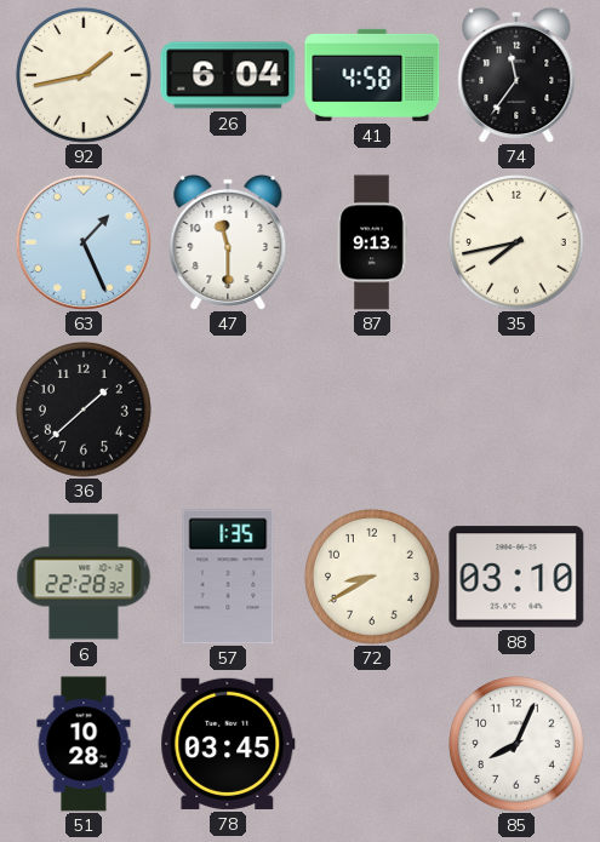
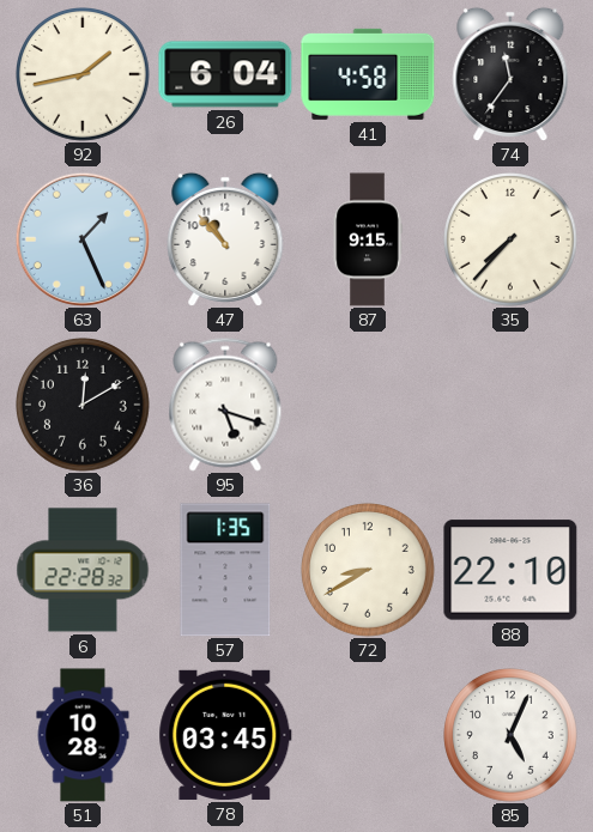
47: 11:30 -> 10:53 (225, 239)
87: 9:13 -> 9:15 (368, 239)
35: 7:43 -> 7:37 (512, 241)
36: 1:38 -> 12:10 (84, 406)
95: none -> 5:18 (225, 405)
88: 03:10 -> 22:10 (510, 570)
85: 8:04 -> 5:04 (512, 736)
